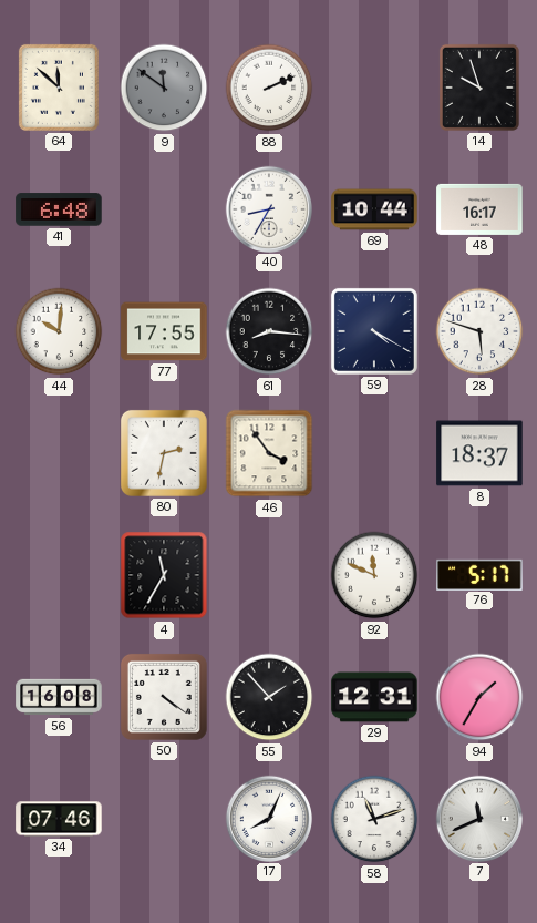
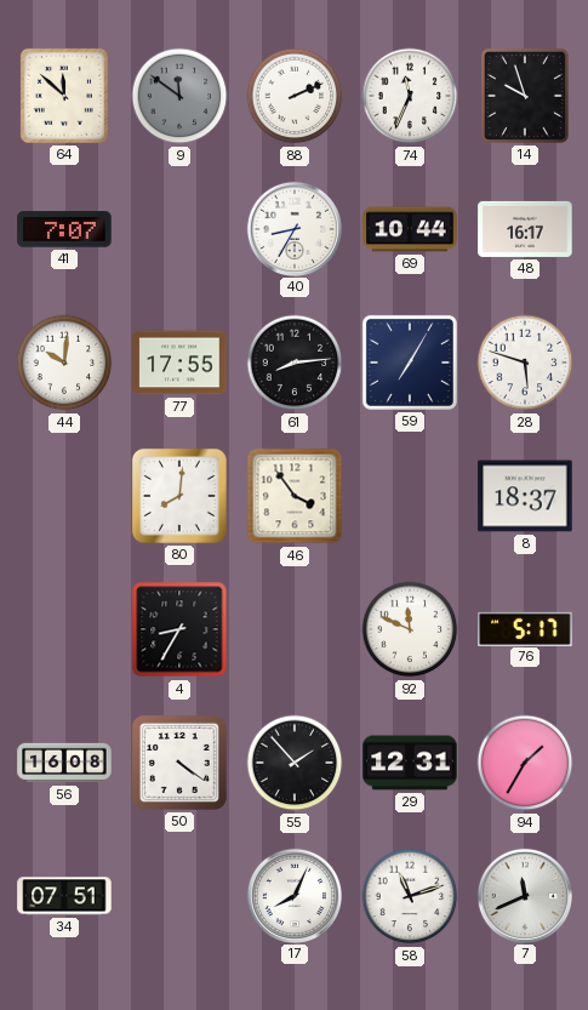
74: none -> 11:34 (410, 96)
41: 6:48 -> 7:07 (64, 229)
61: 8:16 -> 8:14 (295, 363)
59: 4:20 -> 7:05 (410, 363)
80: 2:32 -> 8:01 (179, 496)
4: 11:35 -> 8:35 (179, 629)
34: 07:46 -> 07:51 (64, 896)
